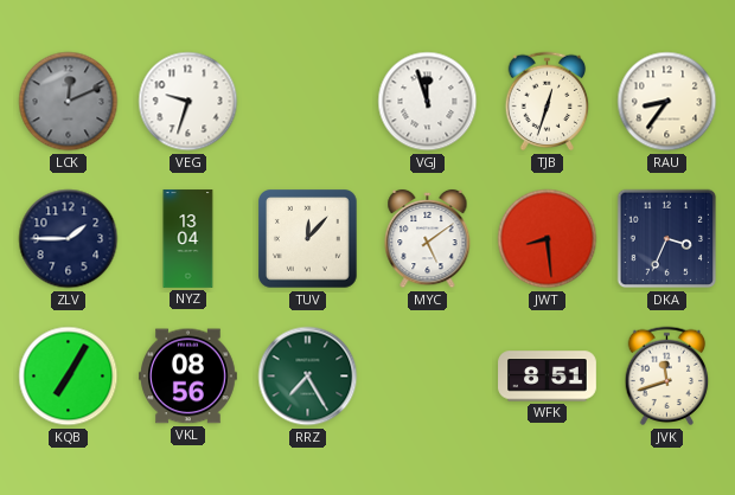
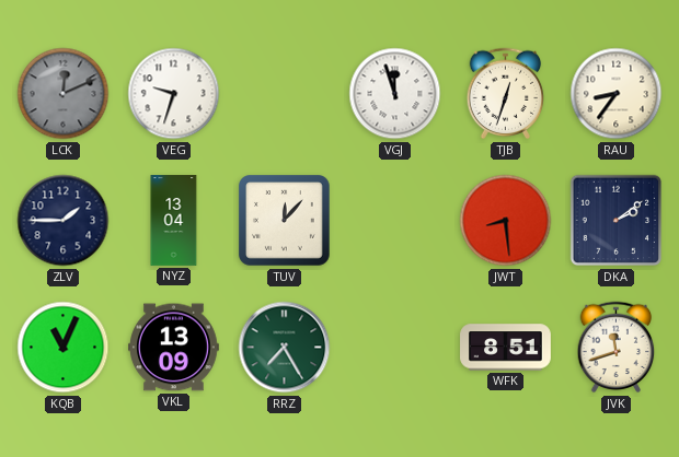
MYC: 5:09 -> none (428, 239)
DKA: 3:34 -> 2:09 (617, 221)
KQB: 7:05 -> 11:04 (64, 348)
VKL: 08:56 -> 13:09 (174, 348)
